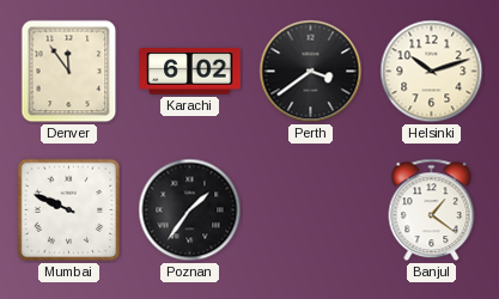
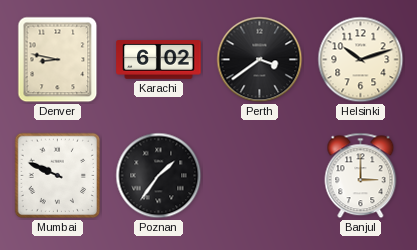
Denver: 11:54 -> 8:47 (58, 60)
Banjul: 1:21 -> 3:00 (361, 176)
